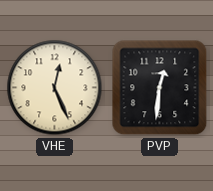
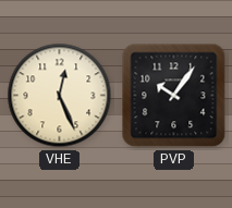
PVP: 12:31 -> 10:06 (174, 96)
